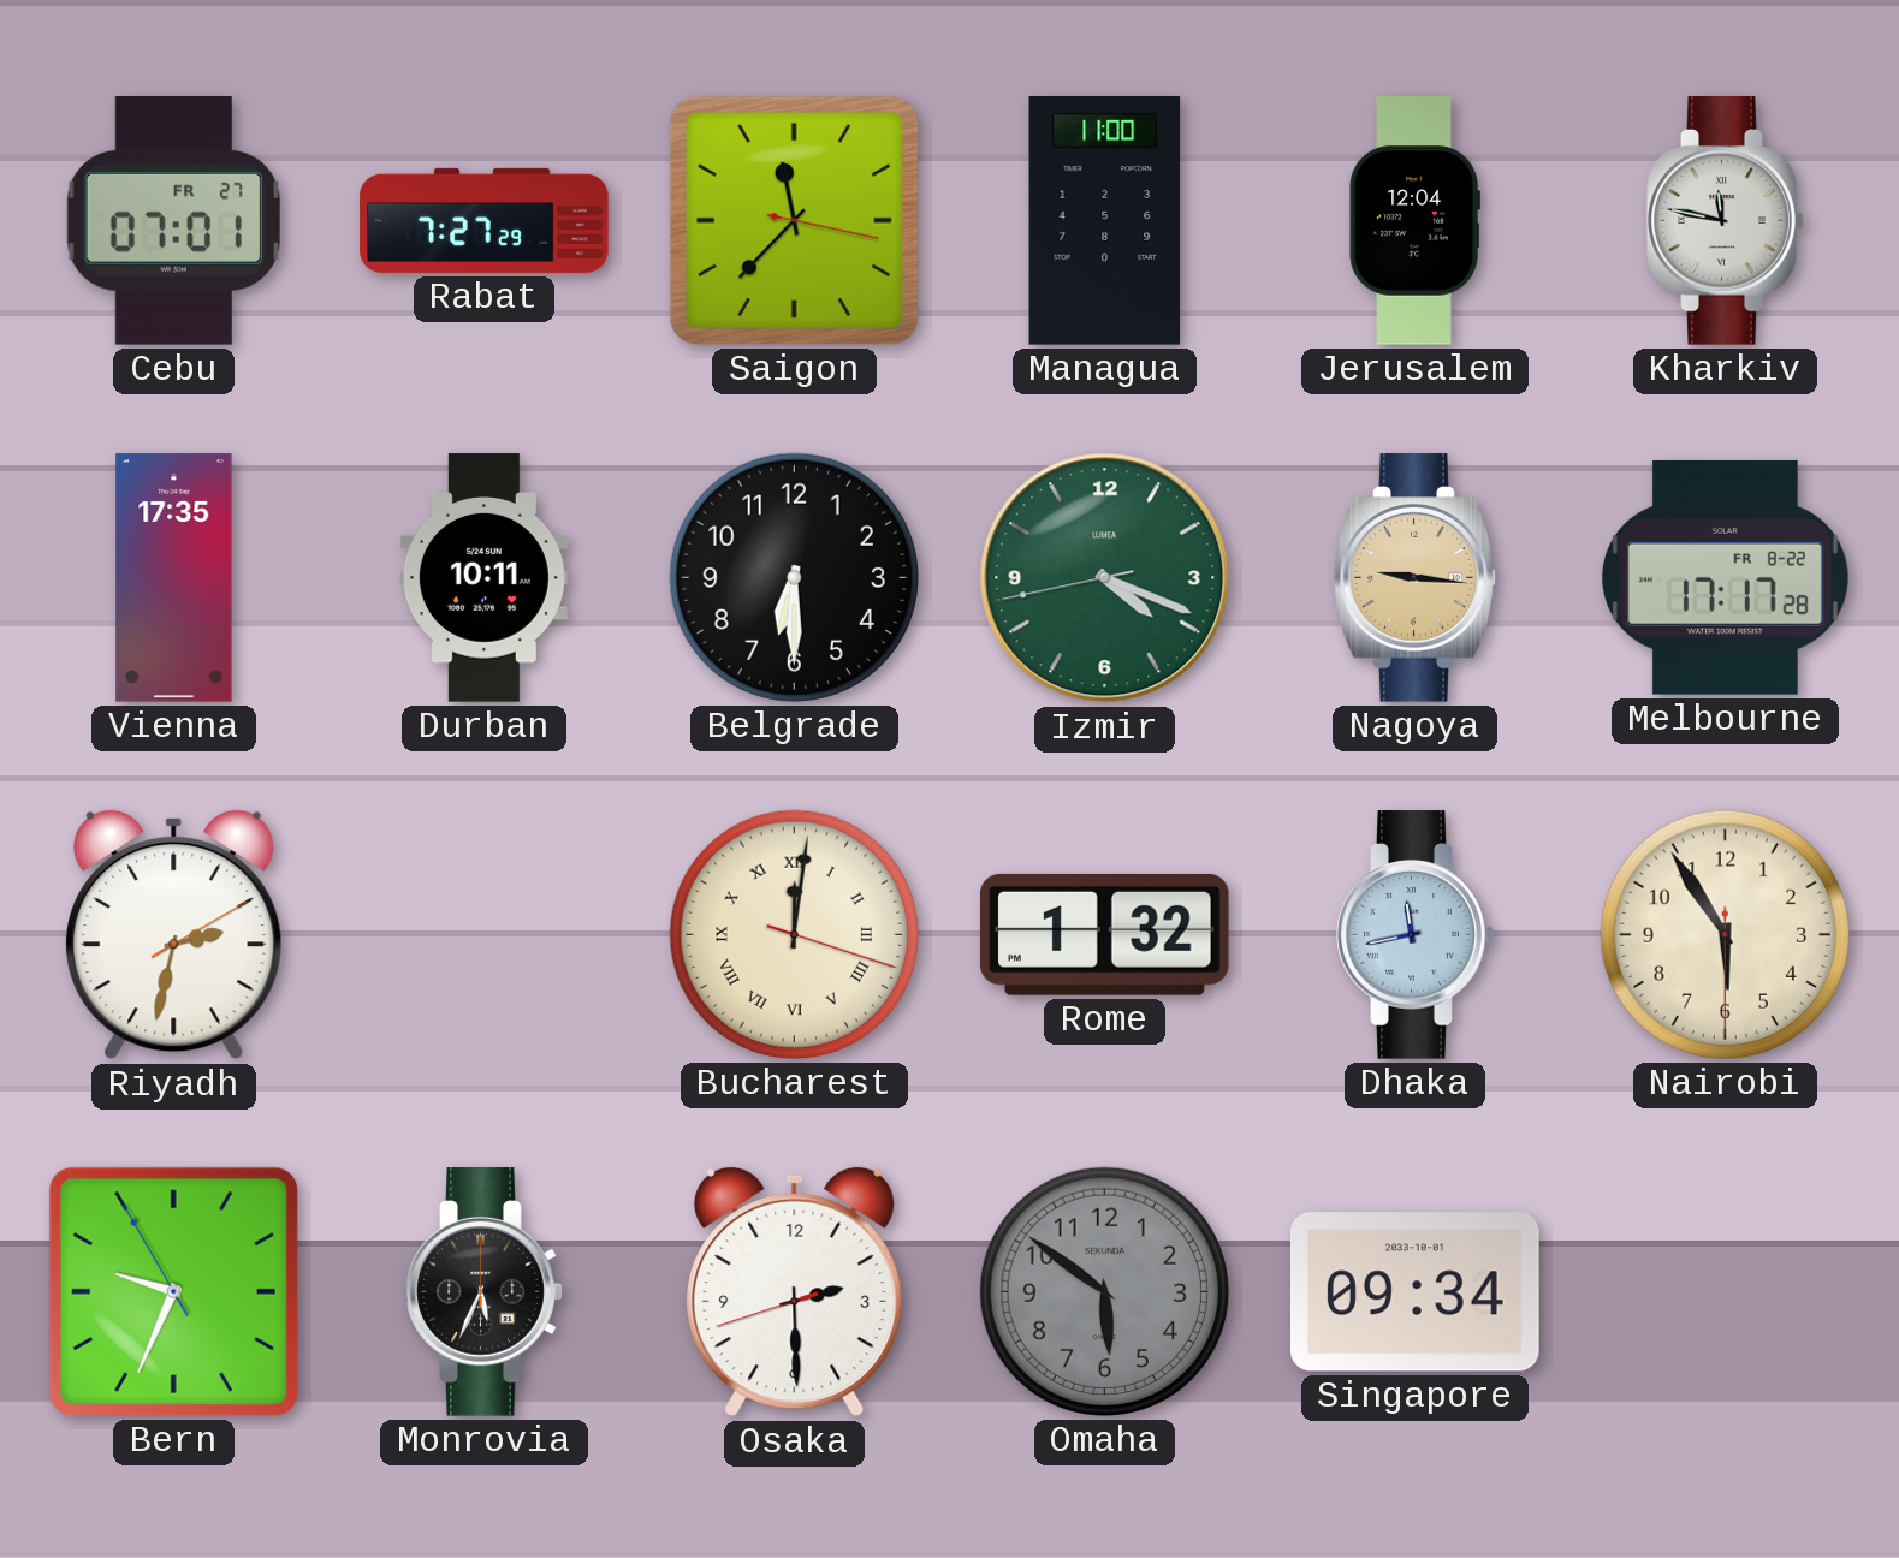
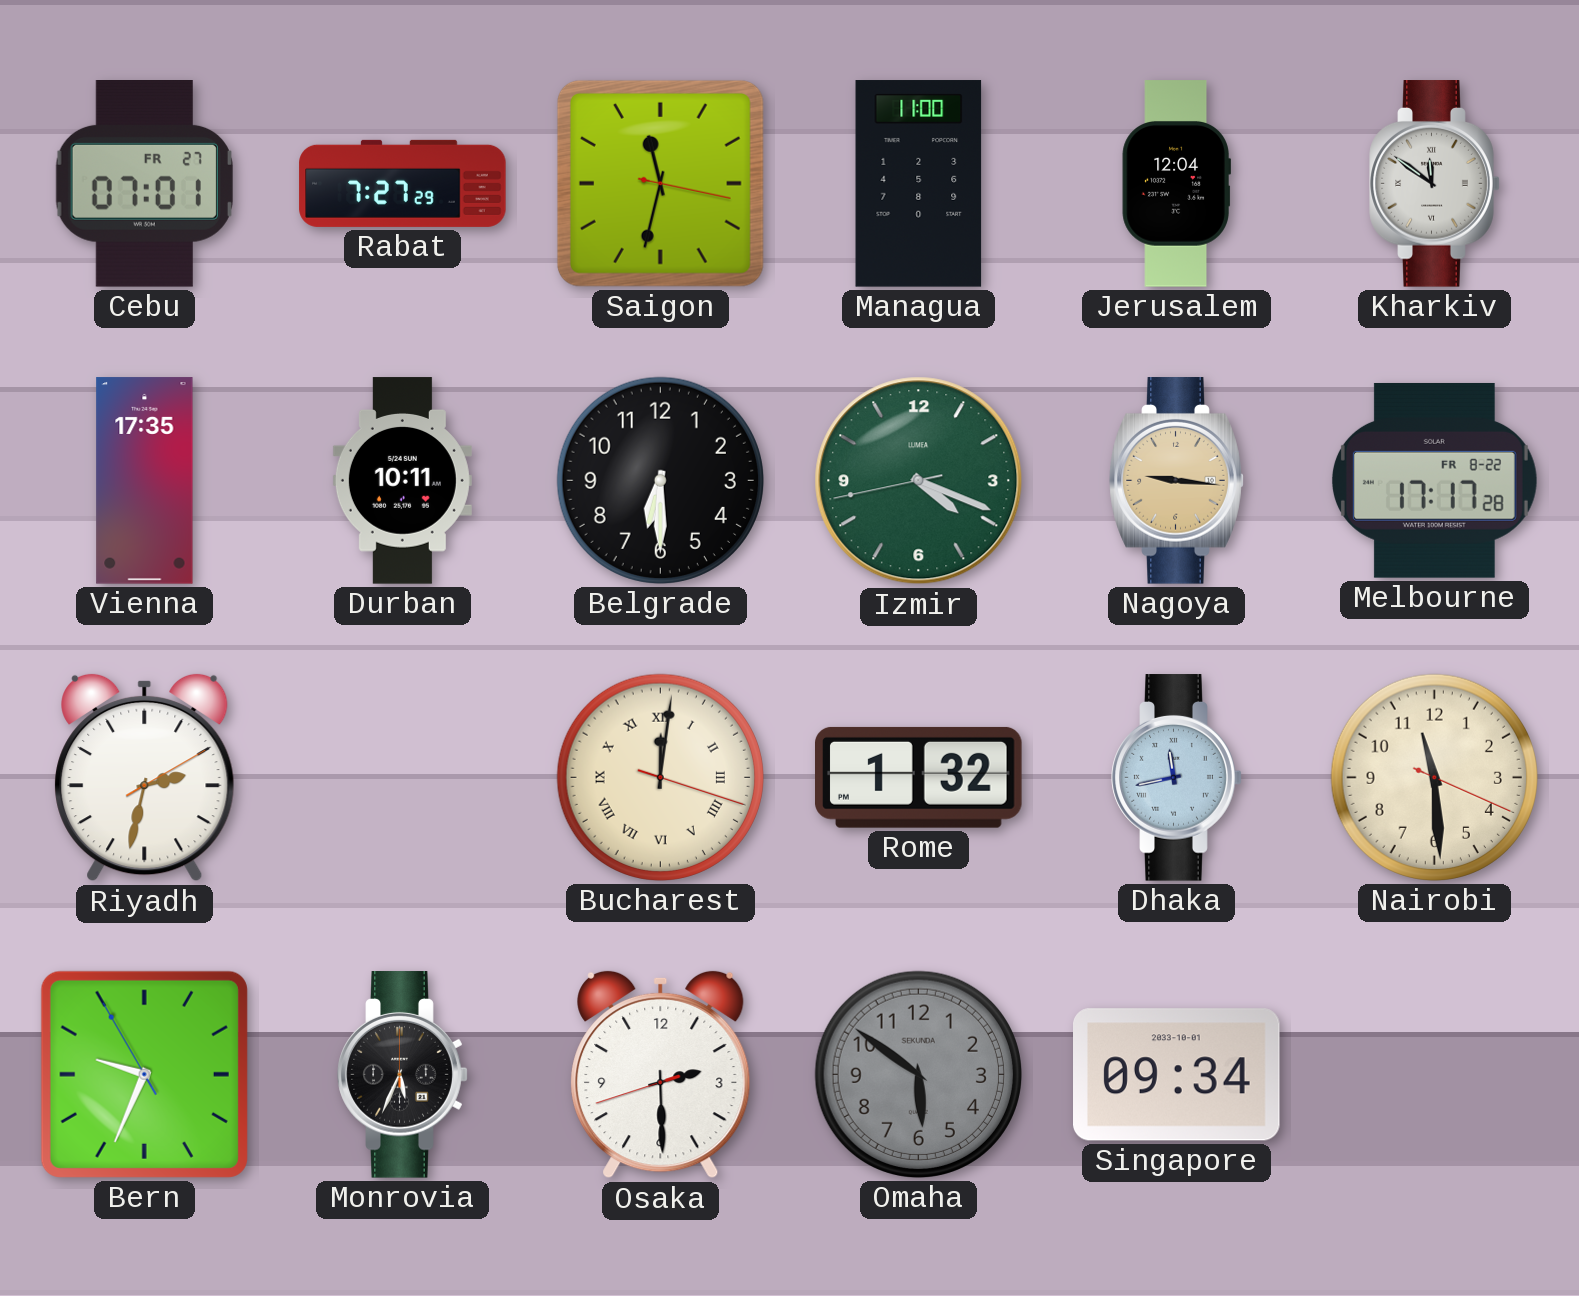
Saigon: 11:37 -> 11:32 (660, 183)
Kharkiv: 11:47 -> 11:51 (1435, 184)
Nairobi: 5:54 -> 11:29 (1434, 777)
